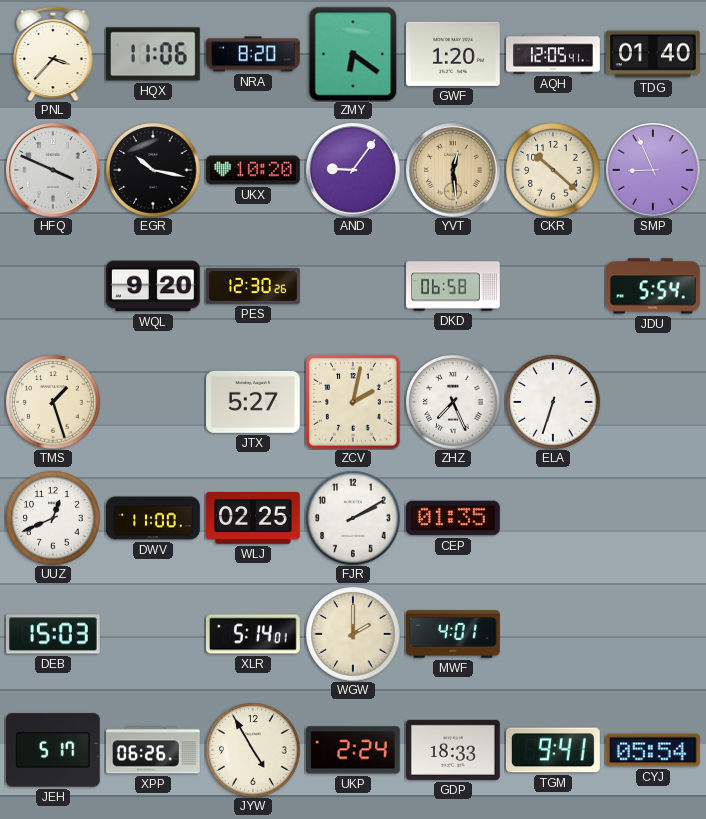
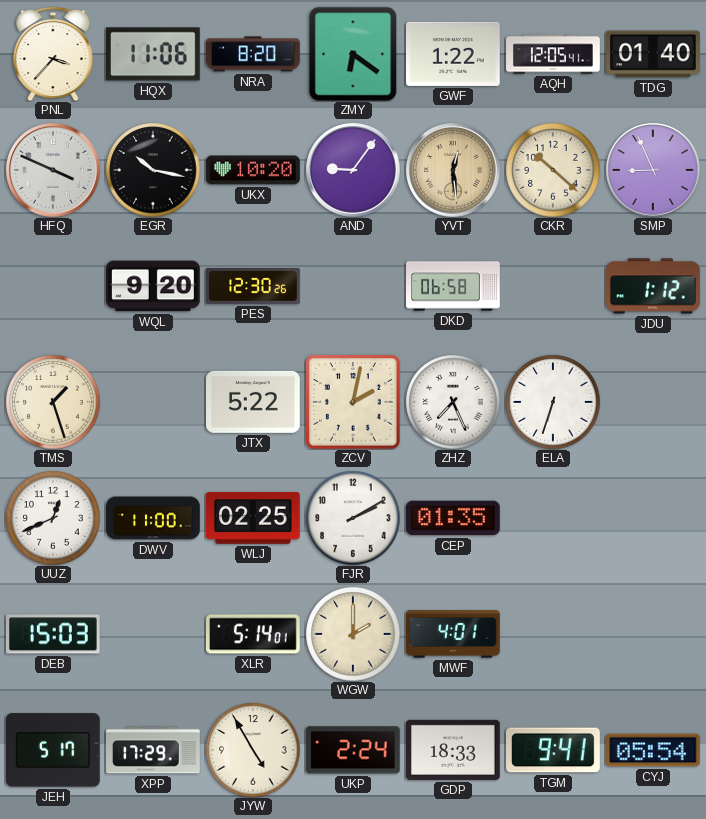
GWF: 1:20 -> 1:22 (454, 54)
JDU: 5:54 -> 1:12 (654, 286)
JTX: 5:27 -> 5:22 (254, 402)
XPP: 06:26 -> 17:29 (153, 750)
